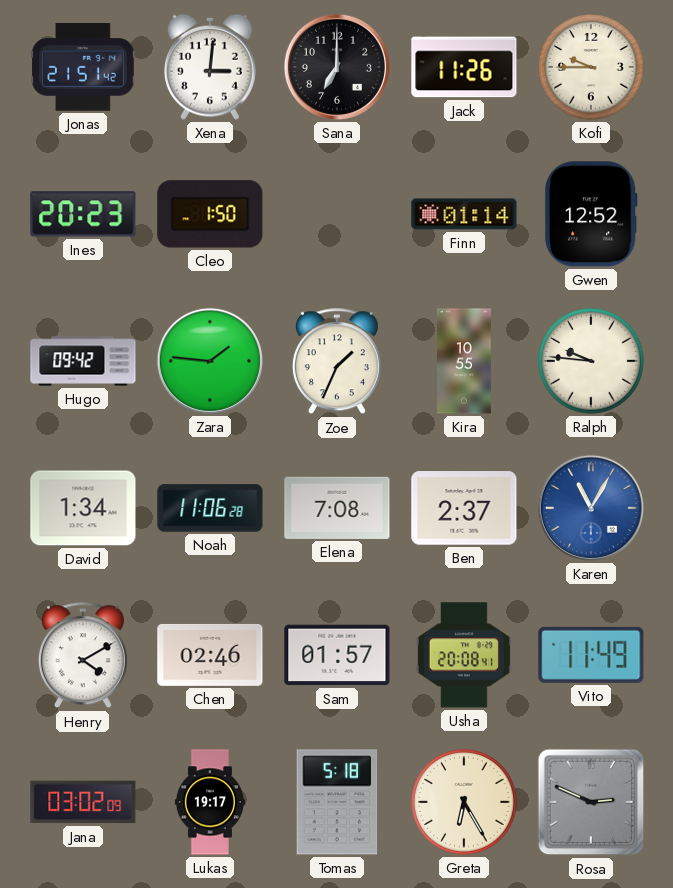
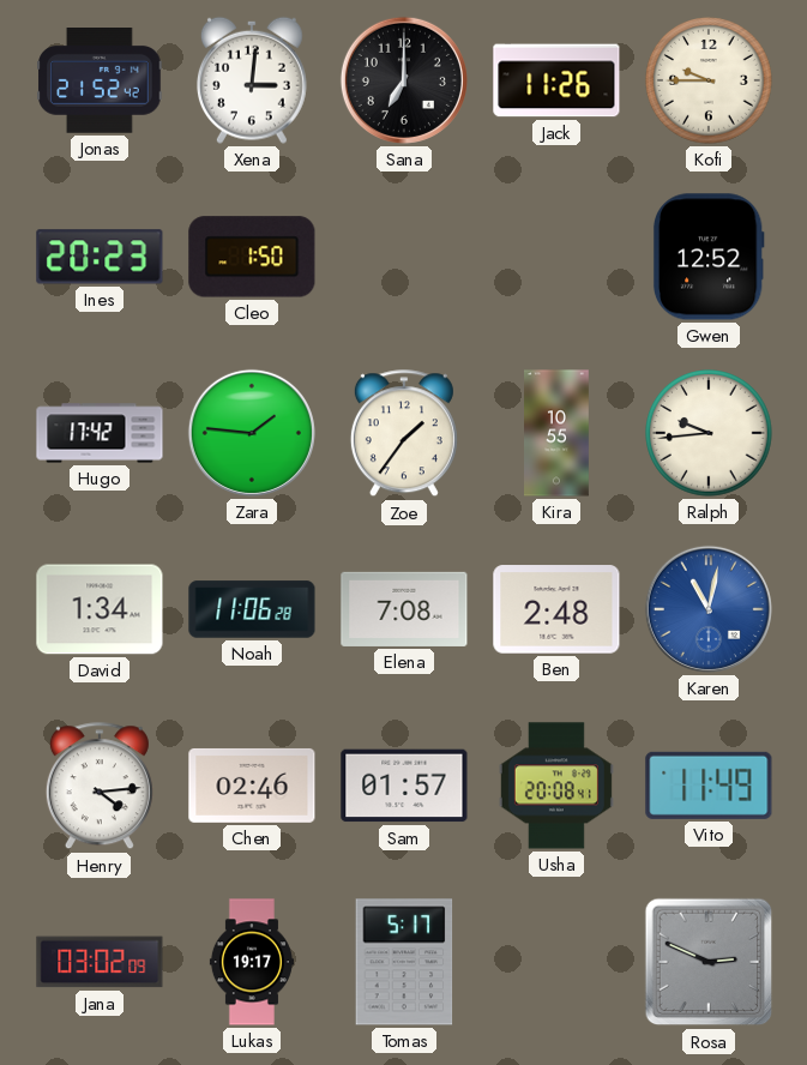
Jonas: 21:51 -> 21:52 (100, 82)
Finn: 01:14 -> none (464, 214)
Hugo: 09:42 -> 17:42 (100, 433)
Zoe: 1:34 -> 1:36 (404, 434)
Ralph: 9:46 -> 9:44 (709, 433)
Ben: 2:37 -> 2:48 (556, 609)
Karen: 11:05 -> 11:02 (709, 609)
Henry: 4:10 -> 4:14 (100, 787)
Tomas: 5:18 -> 5:17 (404, 962)
Greta: 6:25 -> none (464, 802)
